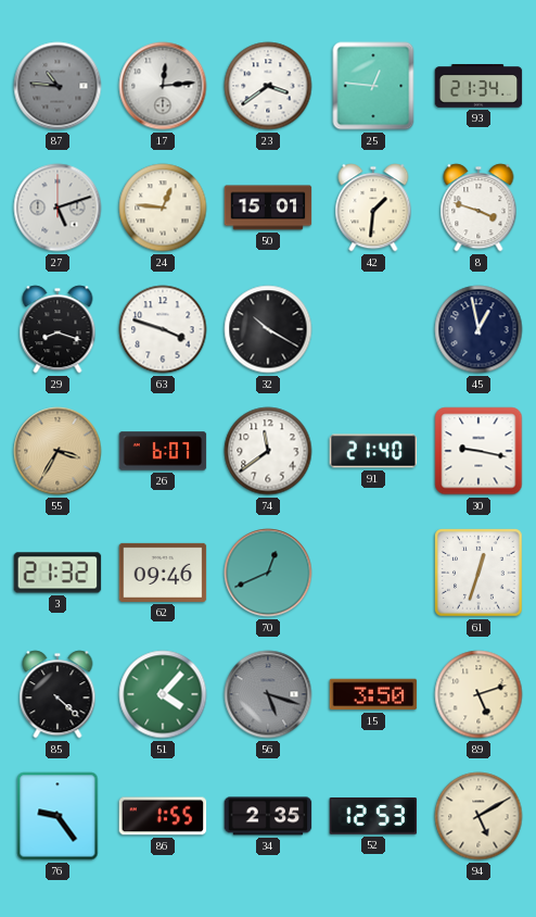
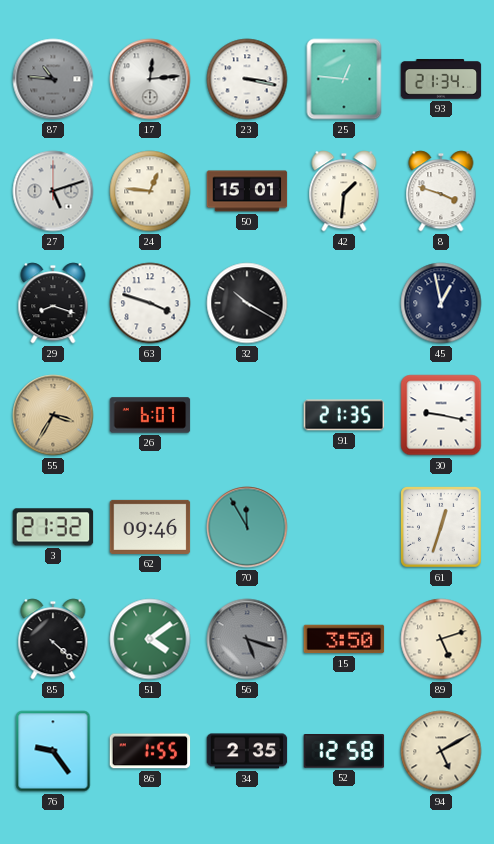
23: 3:39 -> 3:17 (247, 79)
74: 11:39 -> none (268, 451)
91: 21:40 -> 21:35 (344, 415)
70: 12:41 -> 11:55 (247, 527)
51: 4:07 -> 4:09 (150, 639)
52: 12:53 -> 12:58 (344, 752)
